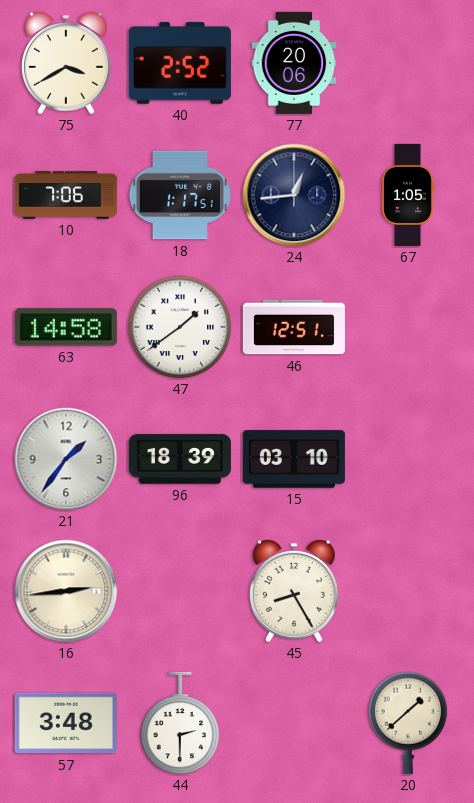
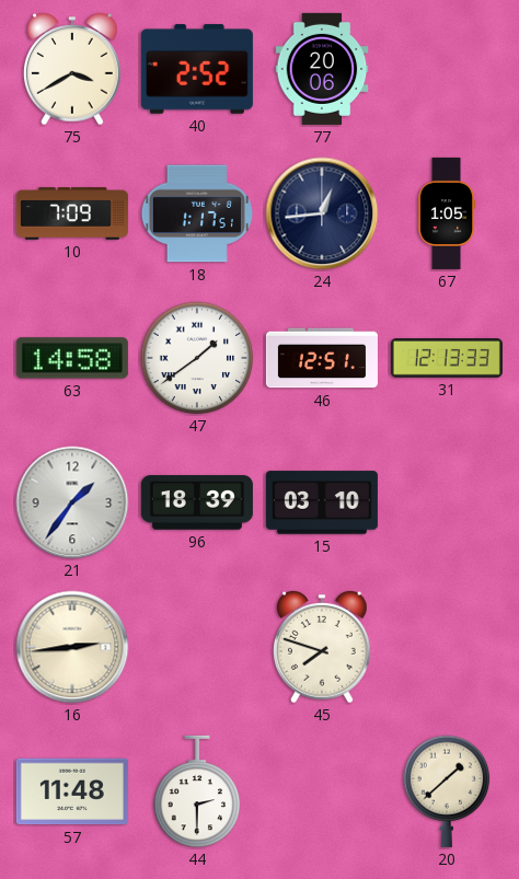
10: 7:06 -> 7:09 (72, 213)
31: none -> 12:13 (447, 358)
45: 8:25 -> 7:48 (323, 647)
57: 3:48 -> 11:48 (72, 791)
